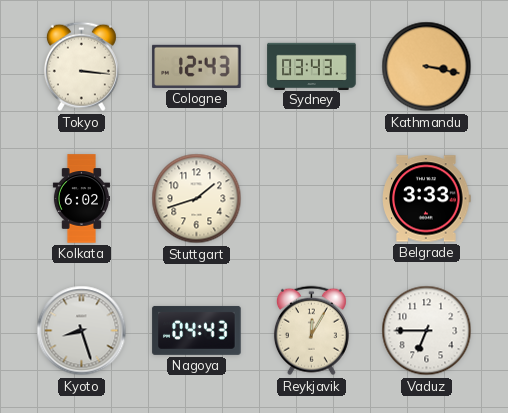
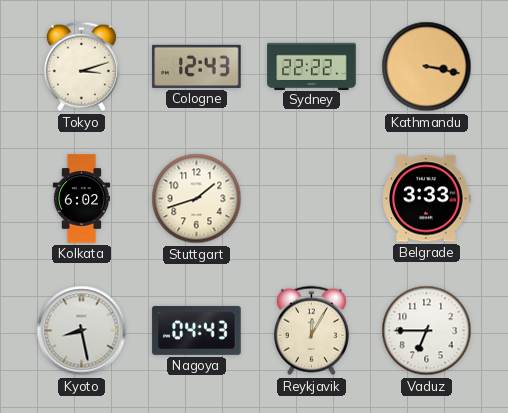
Tokyo: 3:16 -> 3:12 (81, 67)
Sydney: 03:43 -> 22:22 (312, 66)
Kyoto: 8:27 -> 8:28 (82, 331)
